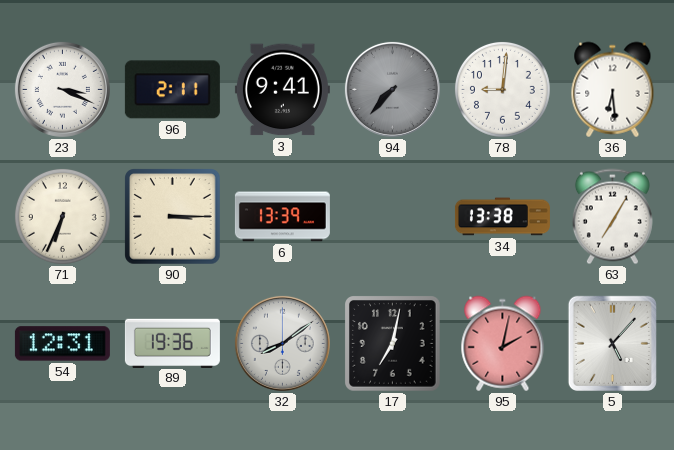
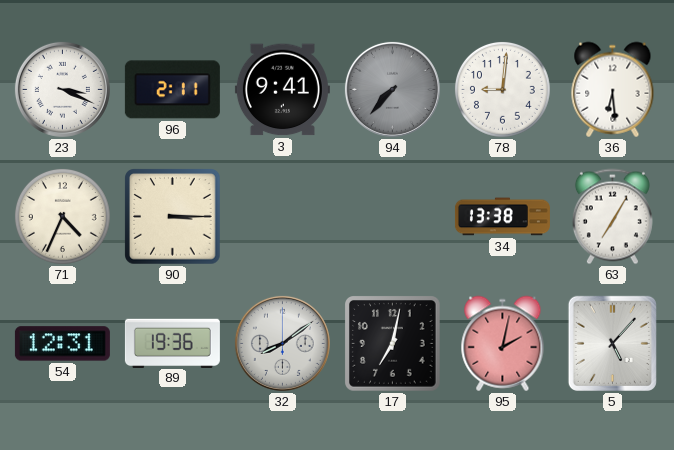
71: 6:34 -> 4:34 (62, 216)
6: 13:39 -> none (282, 217)
